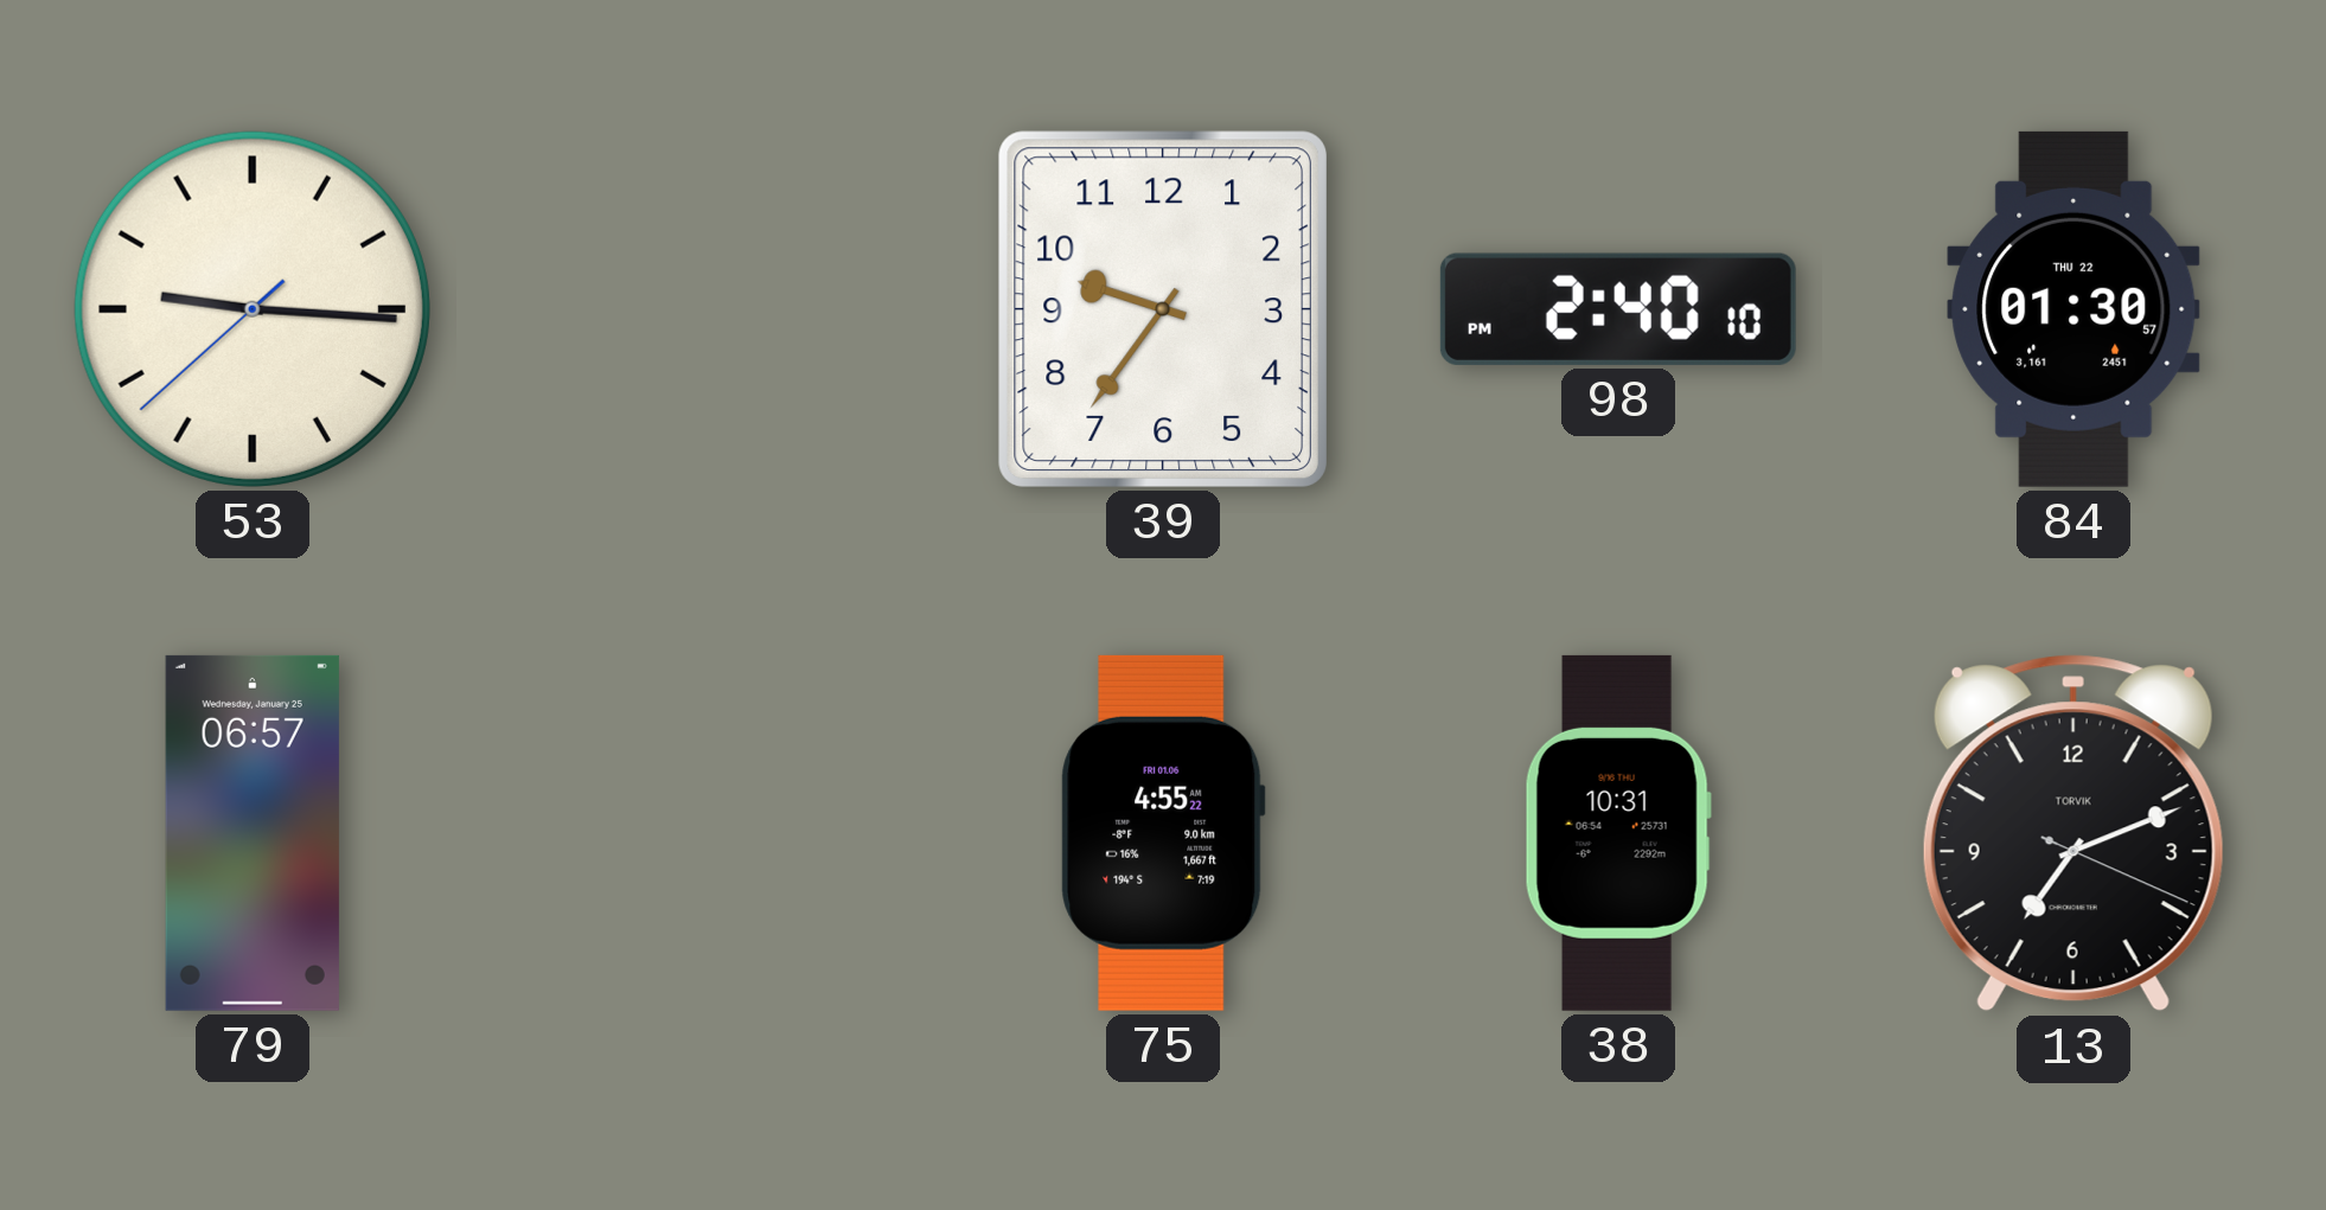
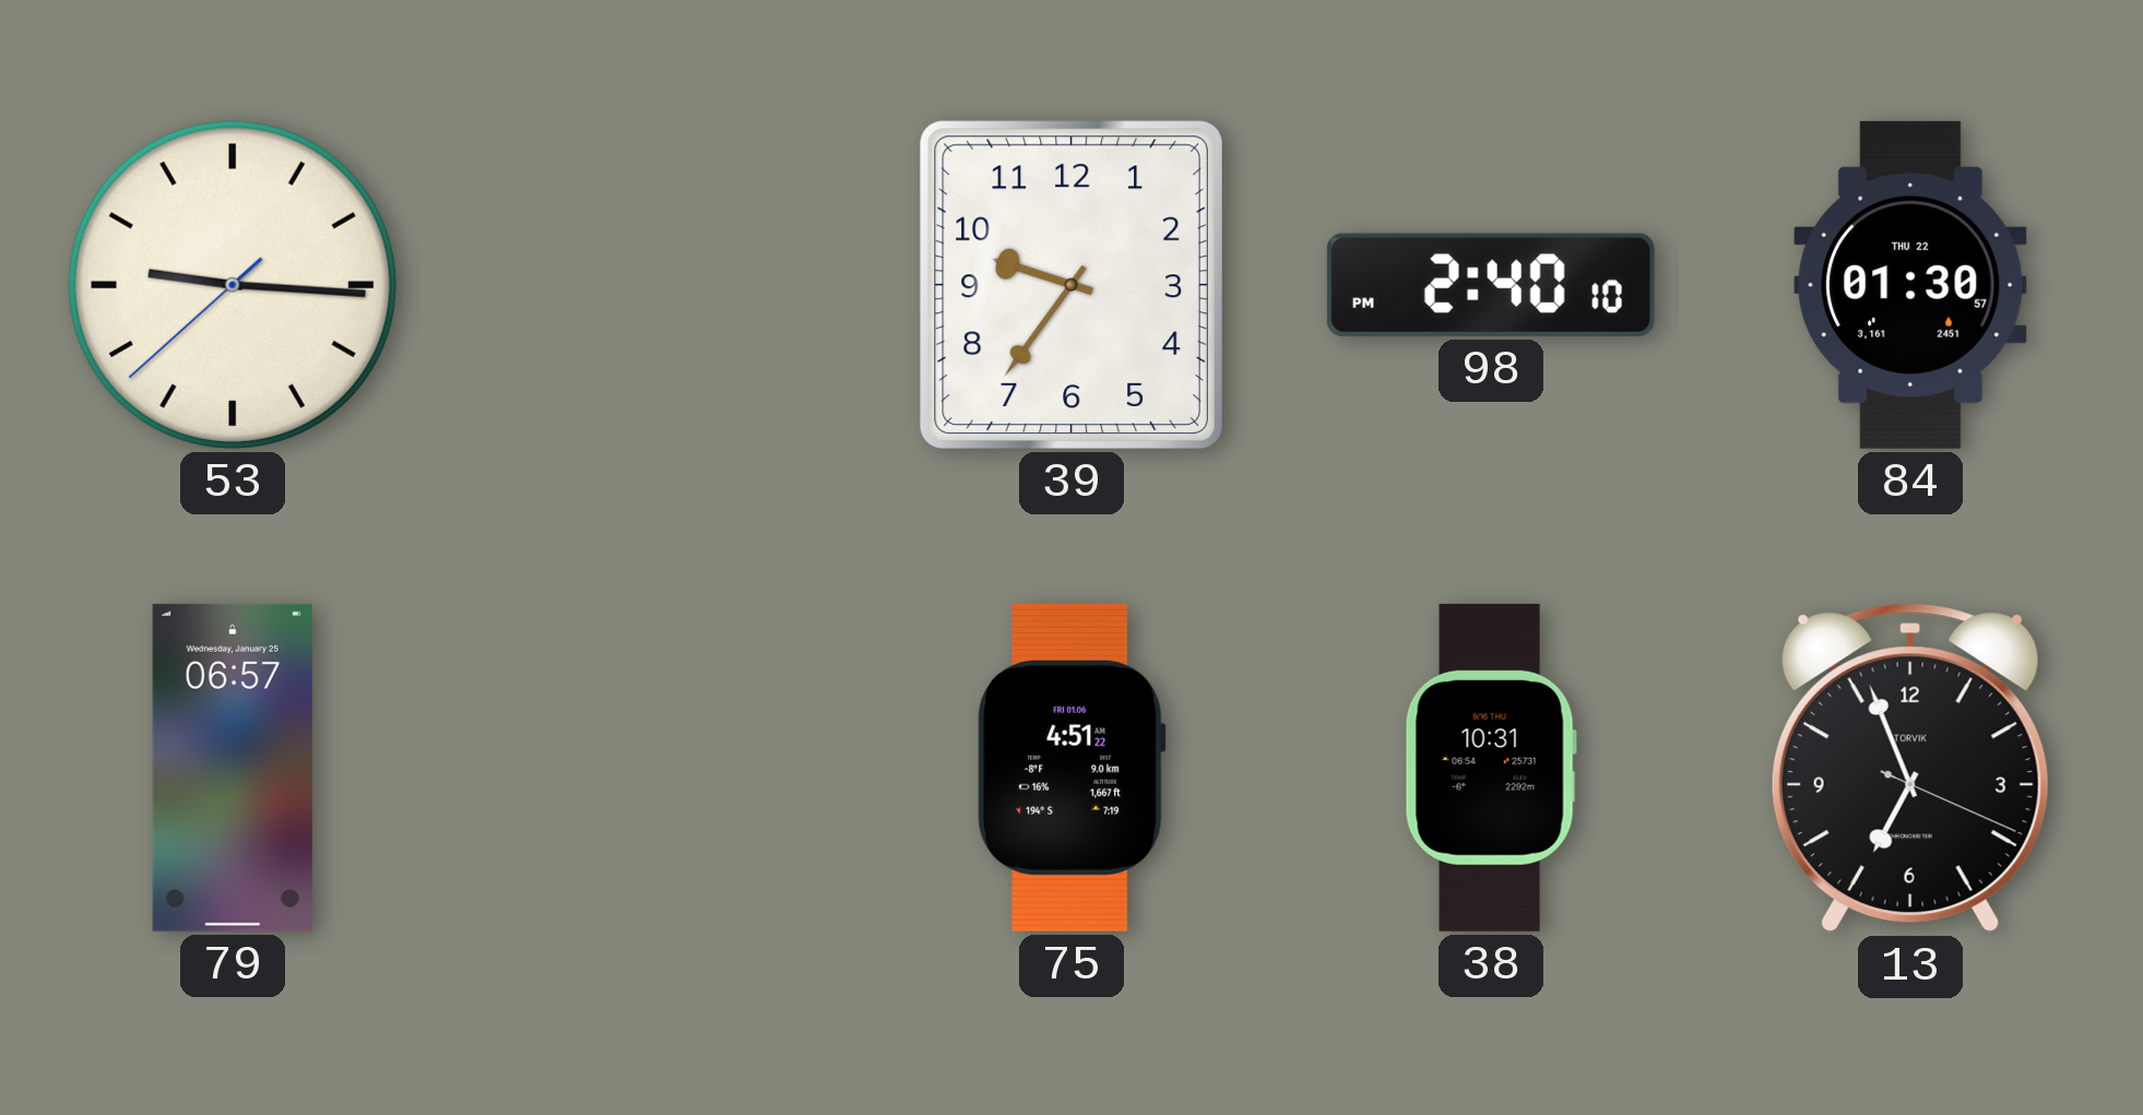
75: 4:55 -> 4:51 (1071, 768)
13: 7:11 -> 6:56 (1910, 768)
